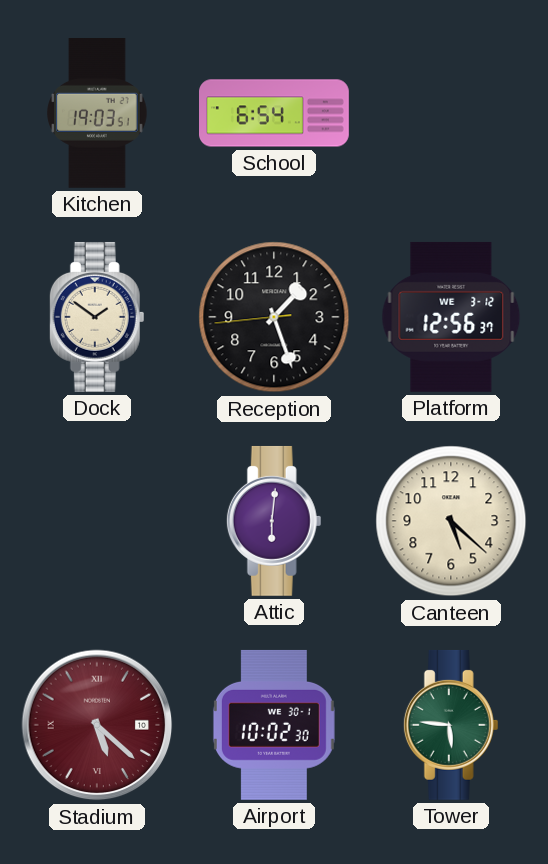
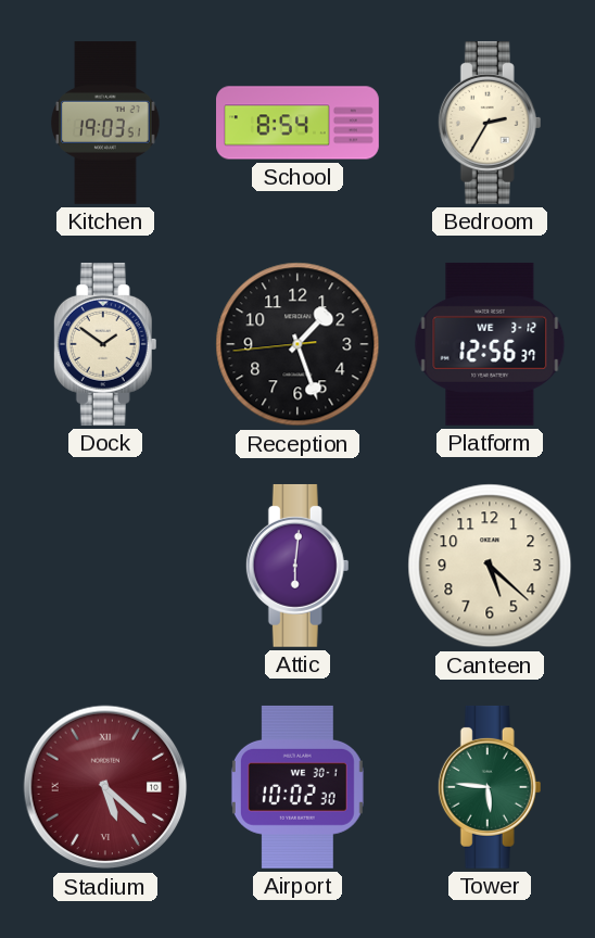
School: 6:54 -> 8:54 (299, 123)
Bedroom: none -> 2:35 (490, 123)
